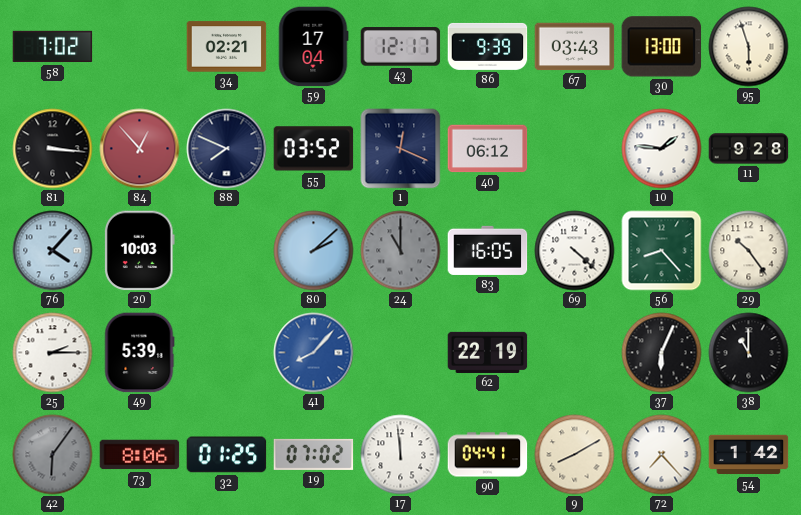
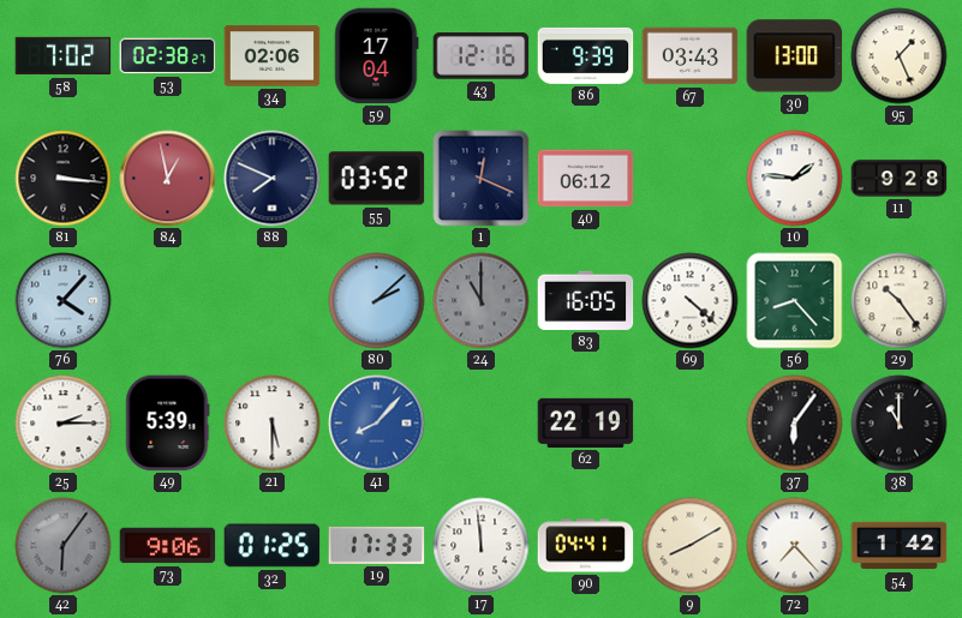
53: none -> 02:38 (168, 56)
34: 02:21 -> 02:06 (273, 56)
43: 12:17 -> 12:16 (482, 56)
95: 5:57 -> 1:26 (900, 56)
84: 12:53 -> 12:58 (168, 179)
20: 10:03 -> none (139, 251)
21: none -> 5:30 (273, 424)
37: 6:04 -> 6:06 (795, 424)
73: 8:06 -> 9:06 (168, 546)
19: 07:02 -> 17:33 (377, 545)
